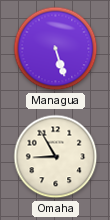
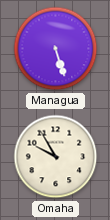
Omaha: 8:55 -> 9:55 (56, 157)
